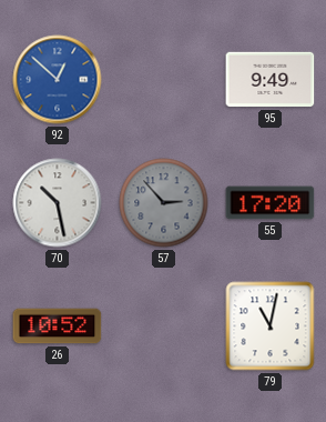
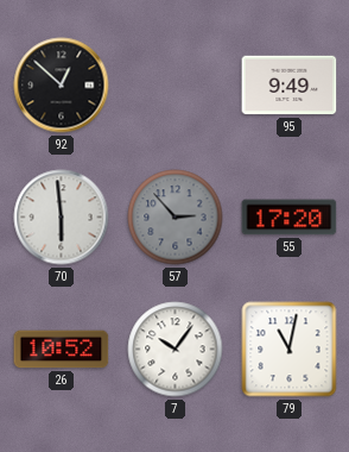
92 dial: blue -> black (62, 86)
70: 10:28 -> 5:59 (62, 218)
7: none -> 10:06 (176, 350)
